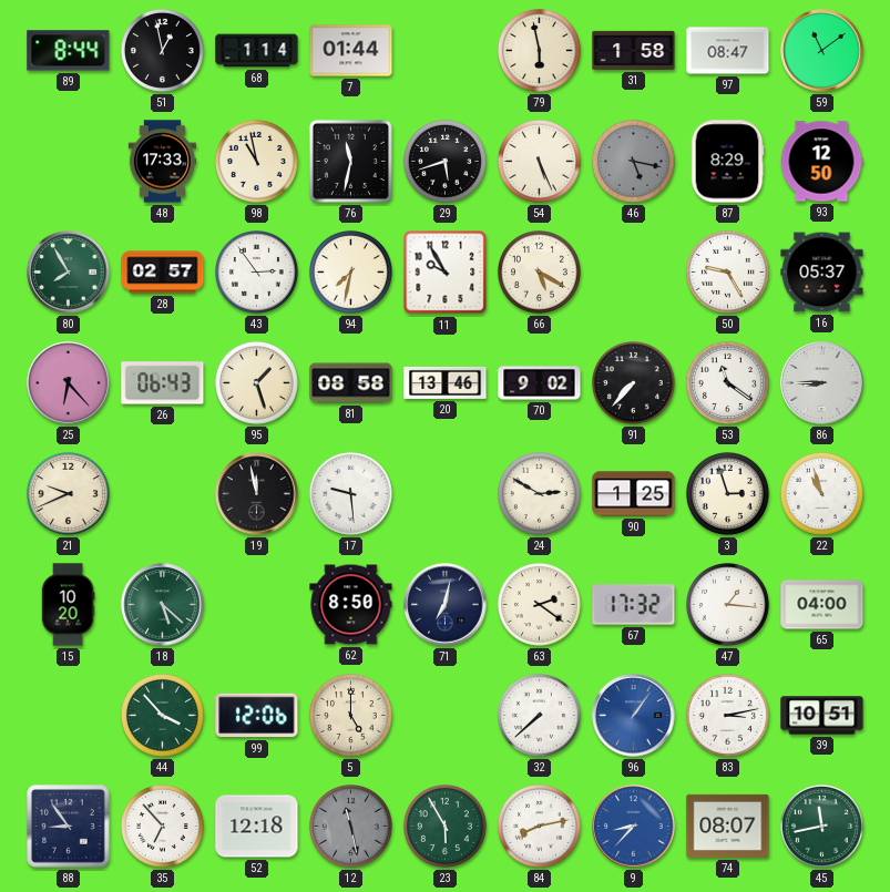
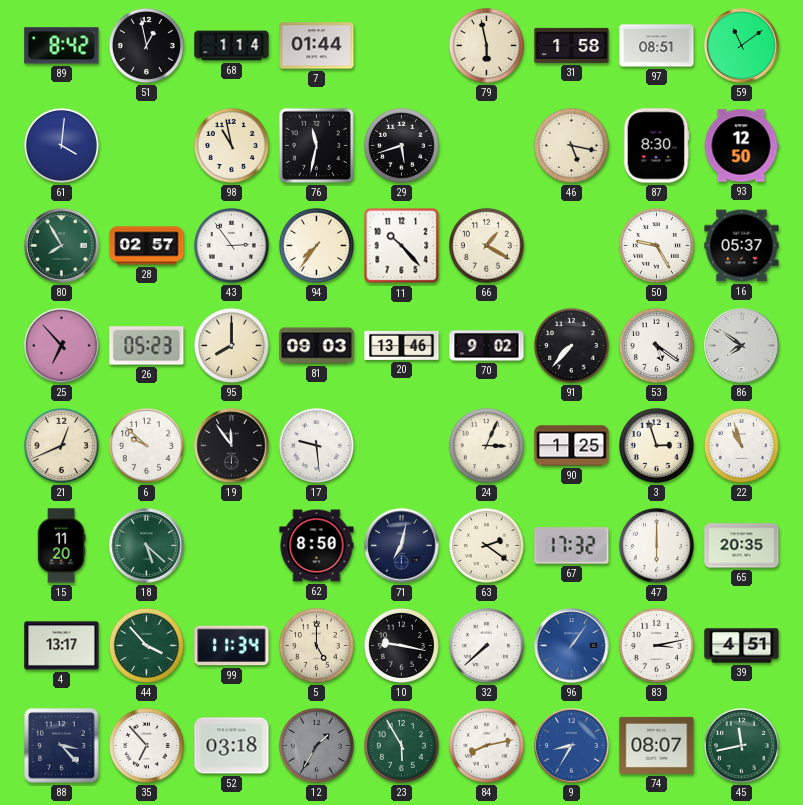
89: 8:44 -> 8:42 (62, 46)
97: 08:47 -> 08:51 (657, 46)
61: none -> 4:01 (61, 145)
48: 17:33 -> none (162, 162)
54: 5:26 -> none (539, 161)
46 dial: grey -> cream (571, 145)
87: 8:29 -> 8:30 (656, 146)
94: 7:32 -> 7:36 (316, 245)
11: 9:55 -> 10:23 (402, 246)
66: 5:20 -> 1:20 (486, 245)
25: 6:23 -> 6:53 (62, 346)
26: 06:43 -> 05:23 (147, 346)
95: 1:27 -> 8:00 (231, 345)
81: 08:58 -> 09:03 (317, 346)
53: 11:21 -> 5:21 (656, 345)
86: 8:45 -> 7:51 (742, 346)
21: 9:41 -> 12:41 (61, 445)
6: none -> 9:52 (146, 445)
19: 11:58 -> 11:54 (232, 446)
24: 2:50 -> 3:04 (486, 445)
15: 10:20 -> 11:20 (61, 546)
47: 1:16 -> 6:00 (656, 545)
65: 04:00 -> 20:35 (742, 546)
4: none -> 13:17 (62, 646)
99: 12:06 -> 11:34 (232, 646)
10: none -> 9:17 (401, 645)
39: 10:51 -> 4:51 (742, 646)
88: 8:54 -> 3:23 (62, 746)
52: 12:18 -> 03:18 (232, 746)
12: 11:28 -> 1:35 (316, 745)
9: 8:37 -> 8:35 (572, 746)
